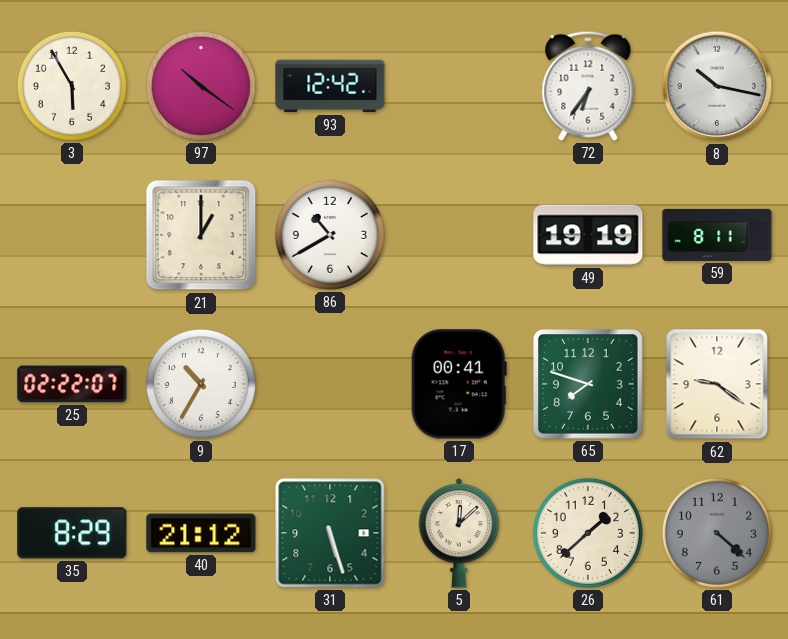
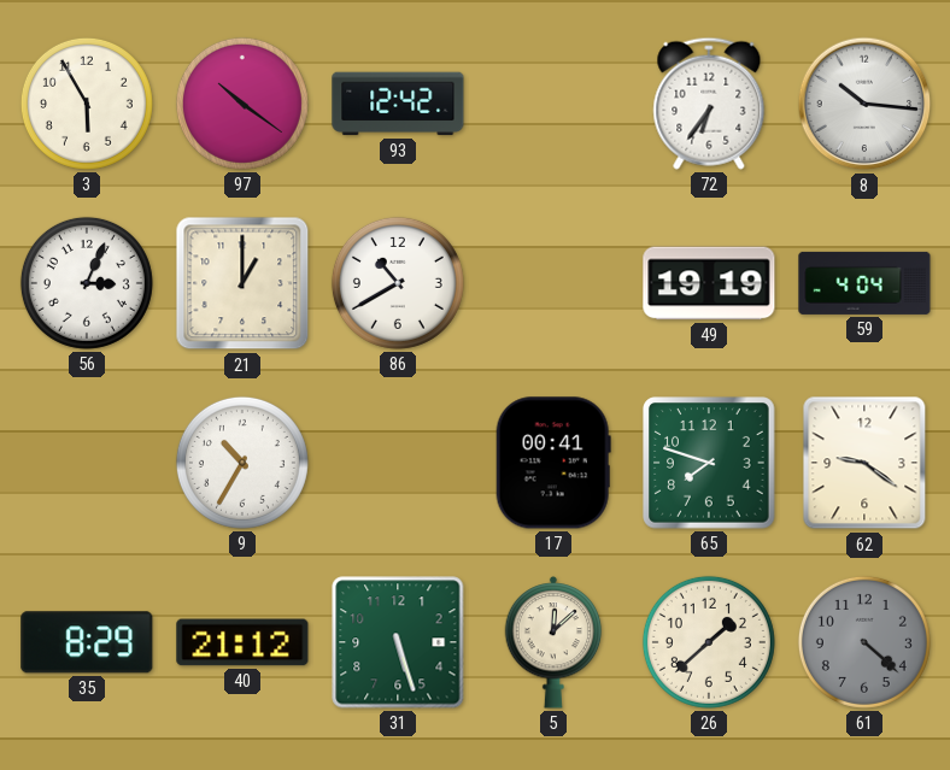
8: 10:17 -> 10:16 (864, 104)
56: none -> 3:04 (87, 283)
59: 8:11 -> 4:04 (864, 283)
25: 02:22 -> none (72, 384)
